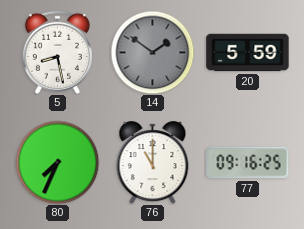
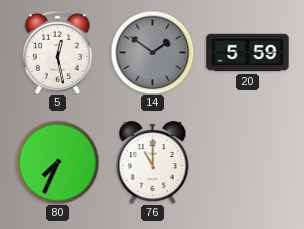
5: 8:28 -> 12:28 (57, 52)
77: 09:16 -> none (248, 163)
